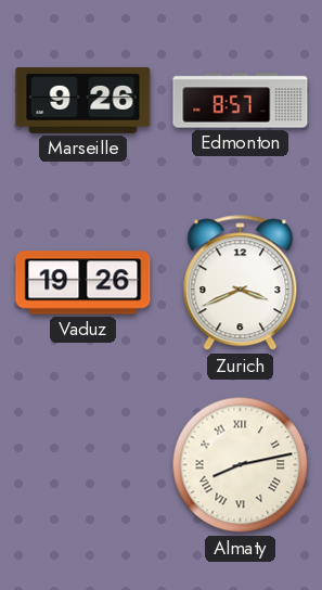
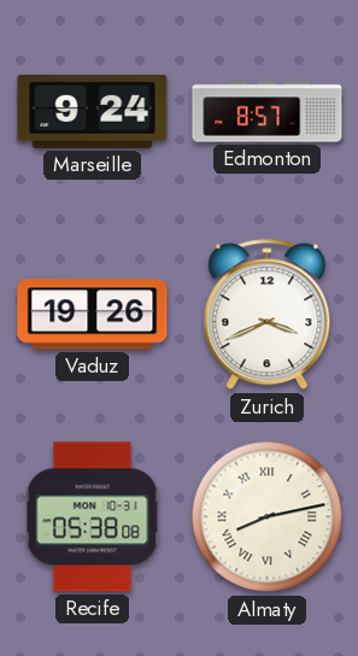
Marseille: 9:26 -> 9:24 (93, 111)
Recife: none -> 05:38 (93, 517)
